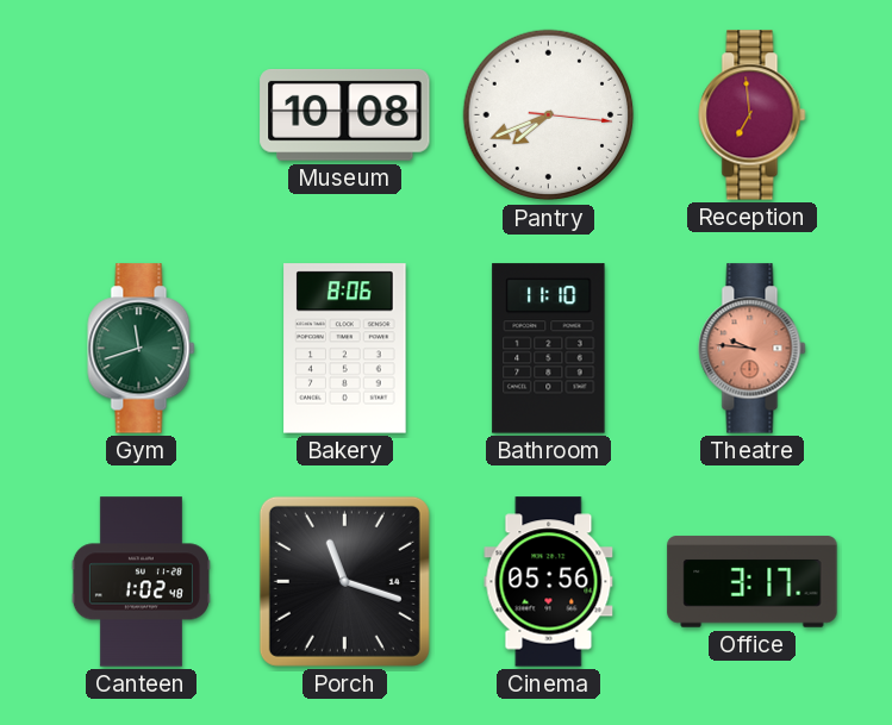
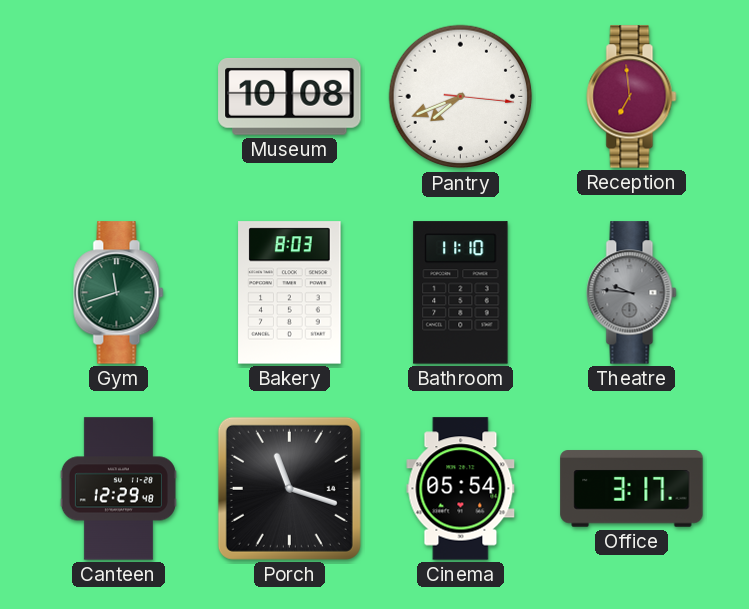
Bakery: 8:06 -> 8:03 (290, 293)
Theatre dial: salmon -> grey (632, 293)
Canteen: 1:02 -> 12:29 (118, 489)
Cinema: 05:56 -> 05:54 (461, 489)
